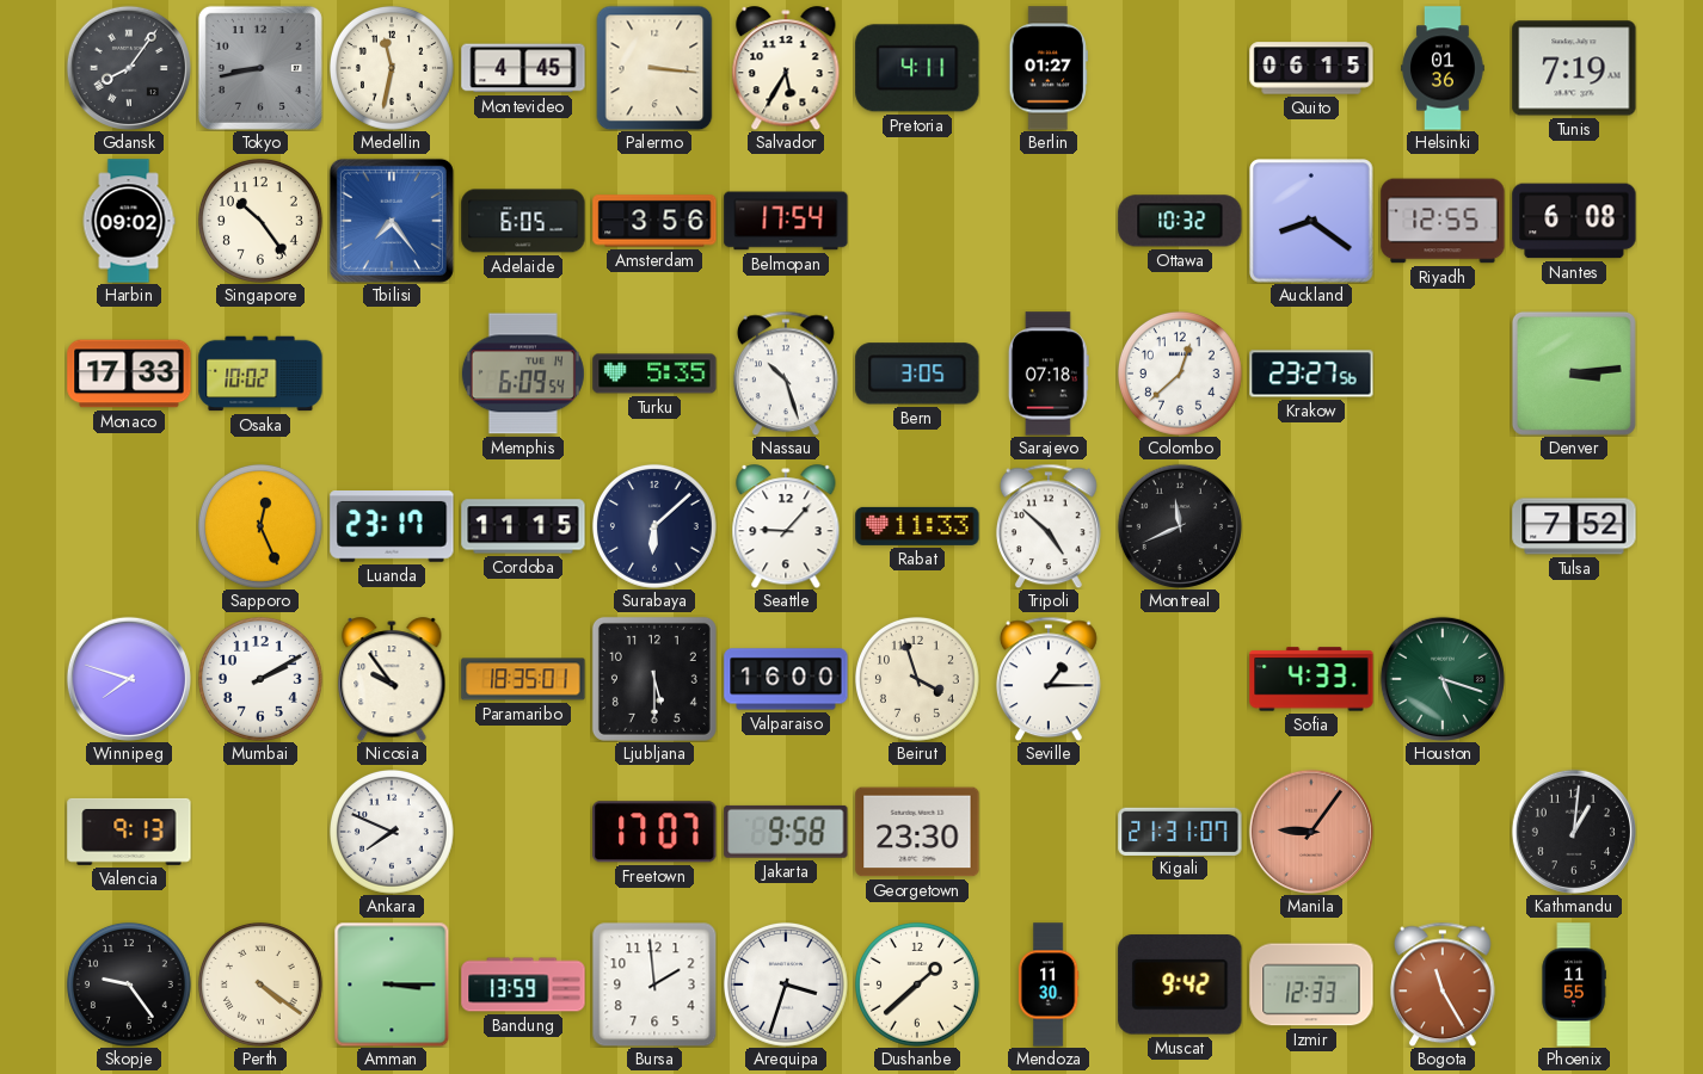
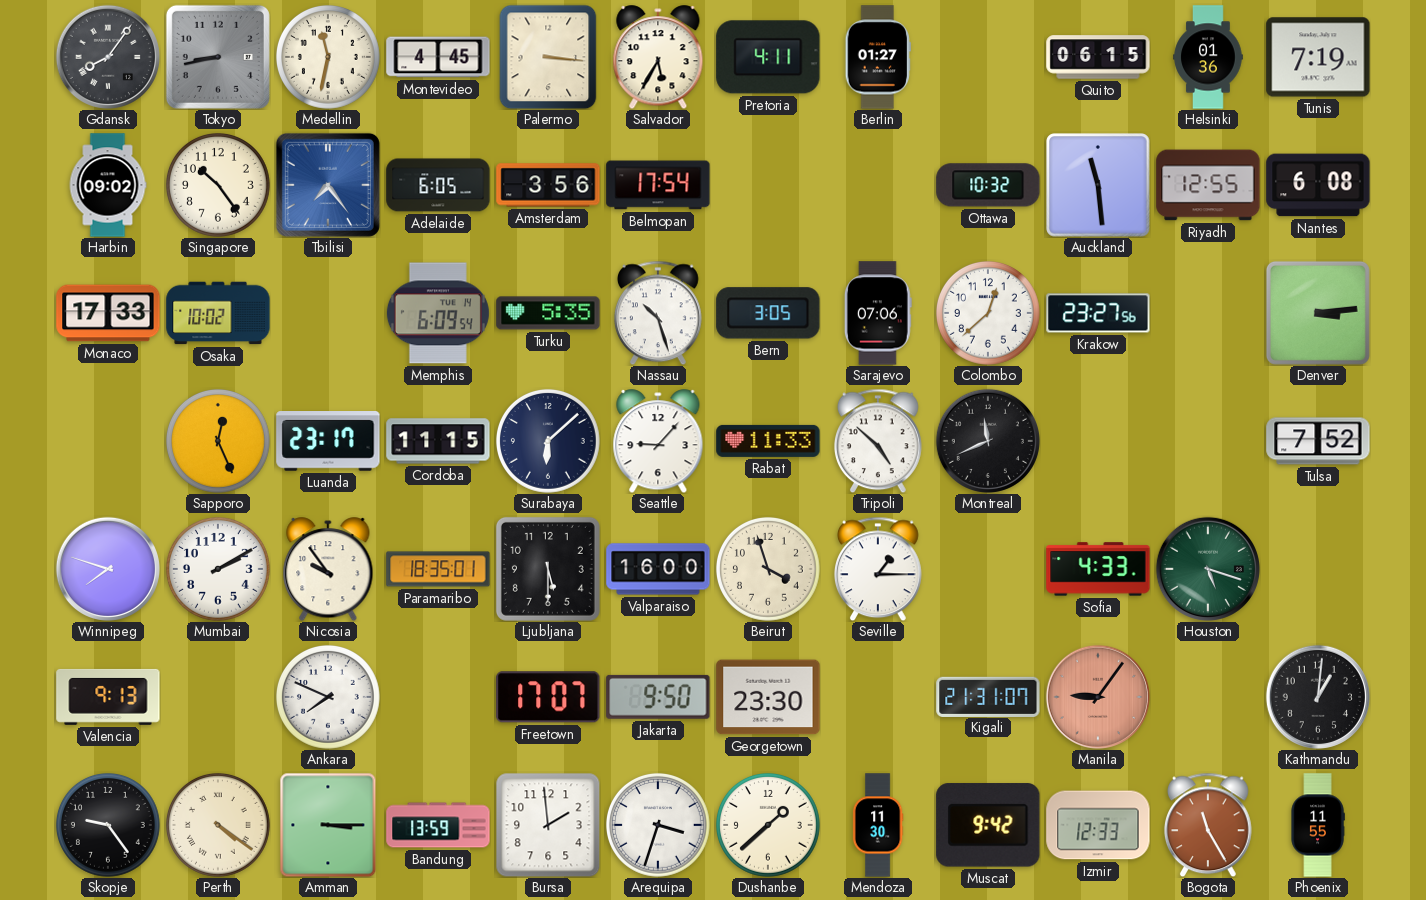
Auckland: 8:21 -> 11:29 (1098, 185)
Sarajevo: 07:18 -> 07:06 (878, 313)
Jakarta: 9:58 -> 9:50 (658, 697)
